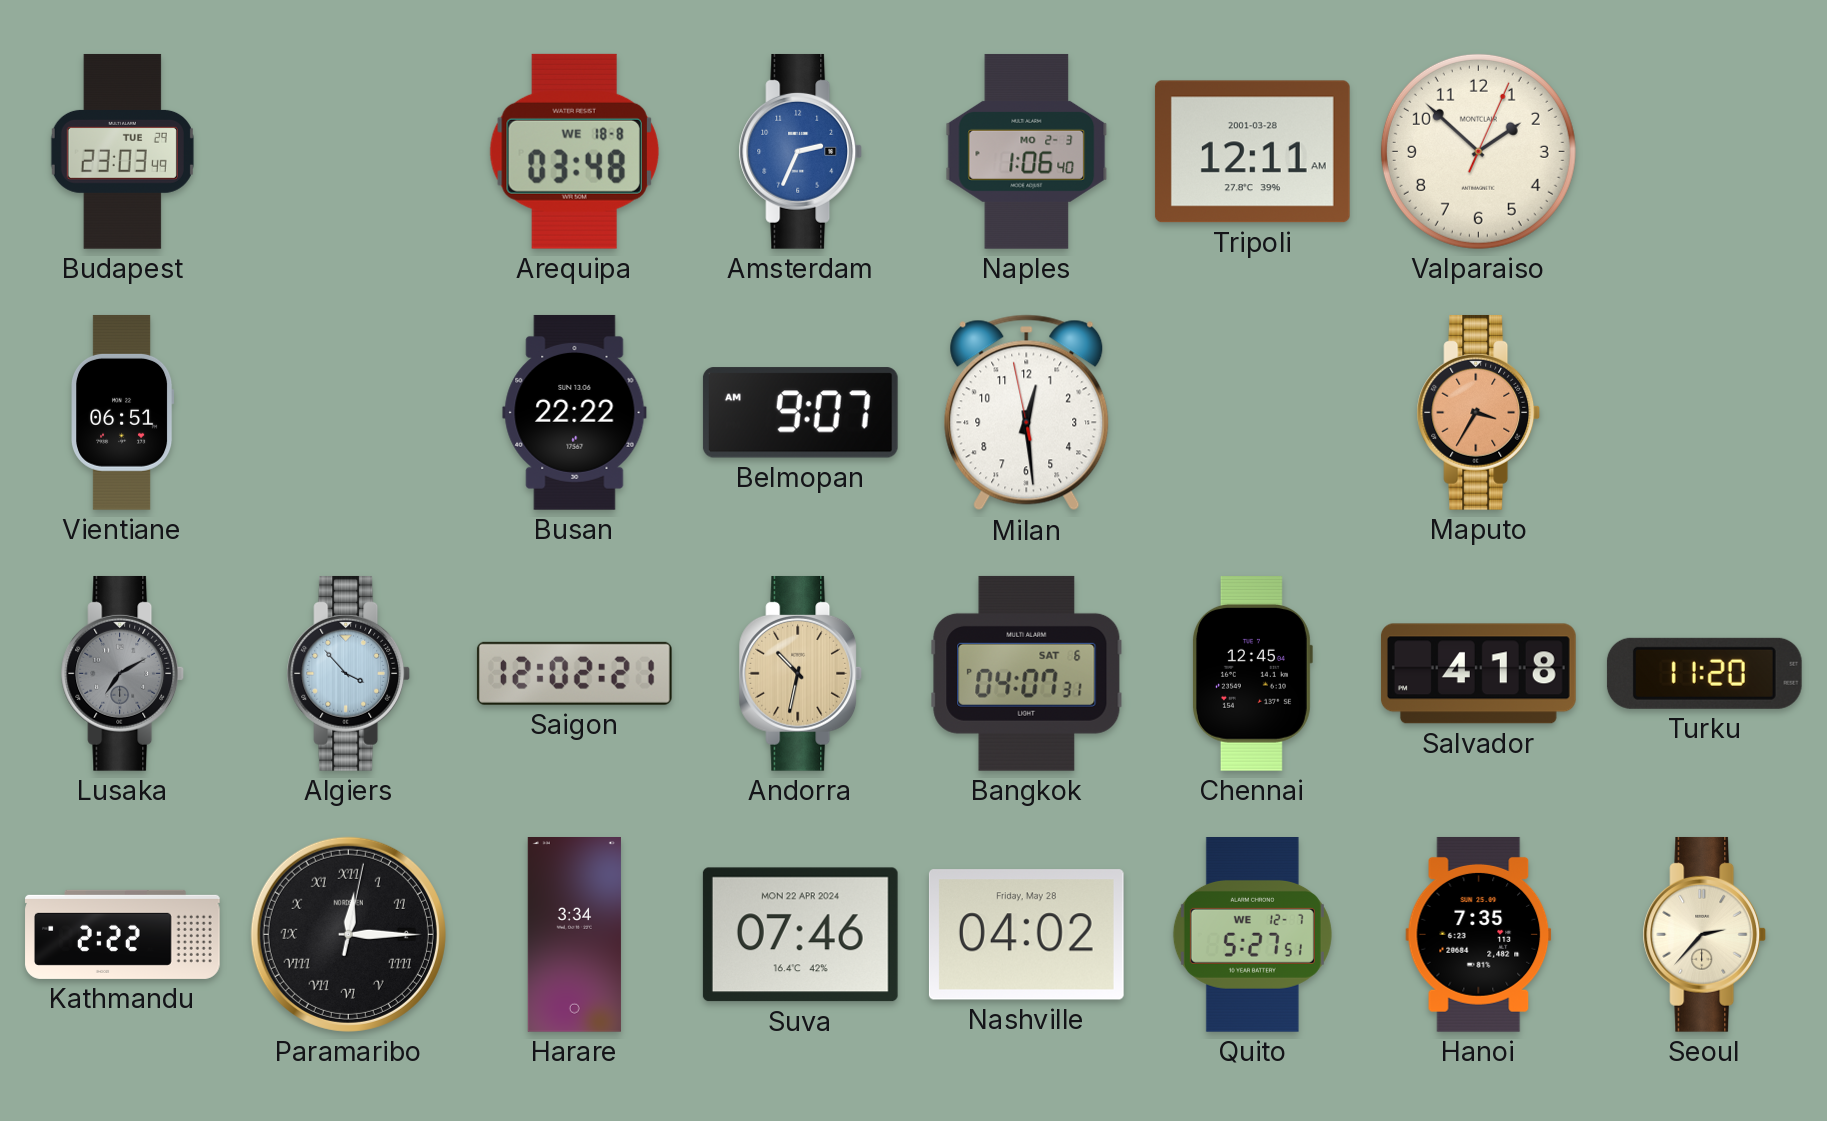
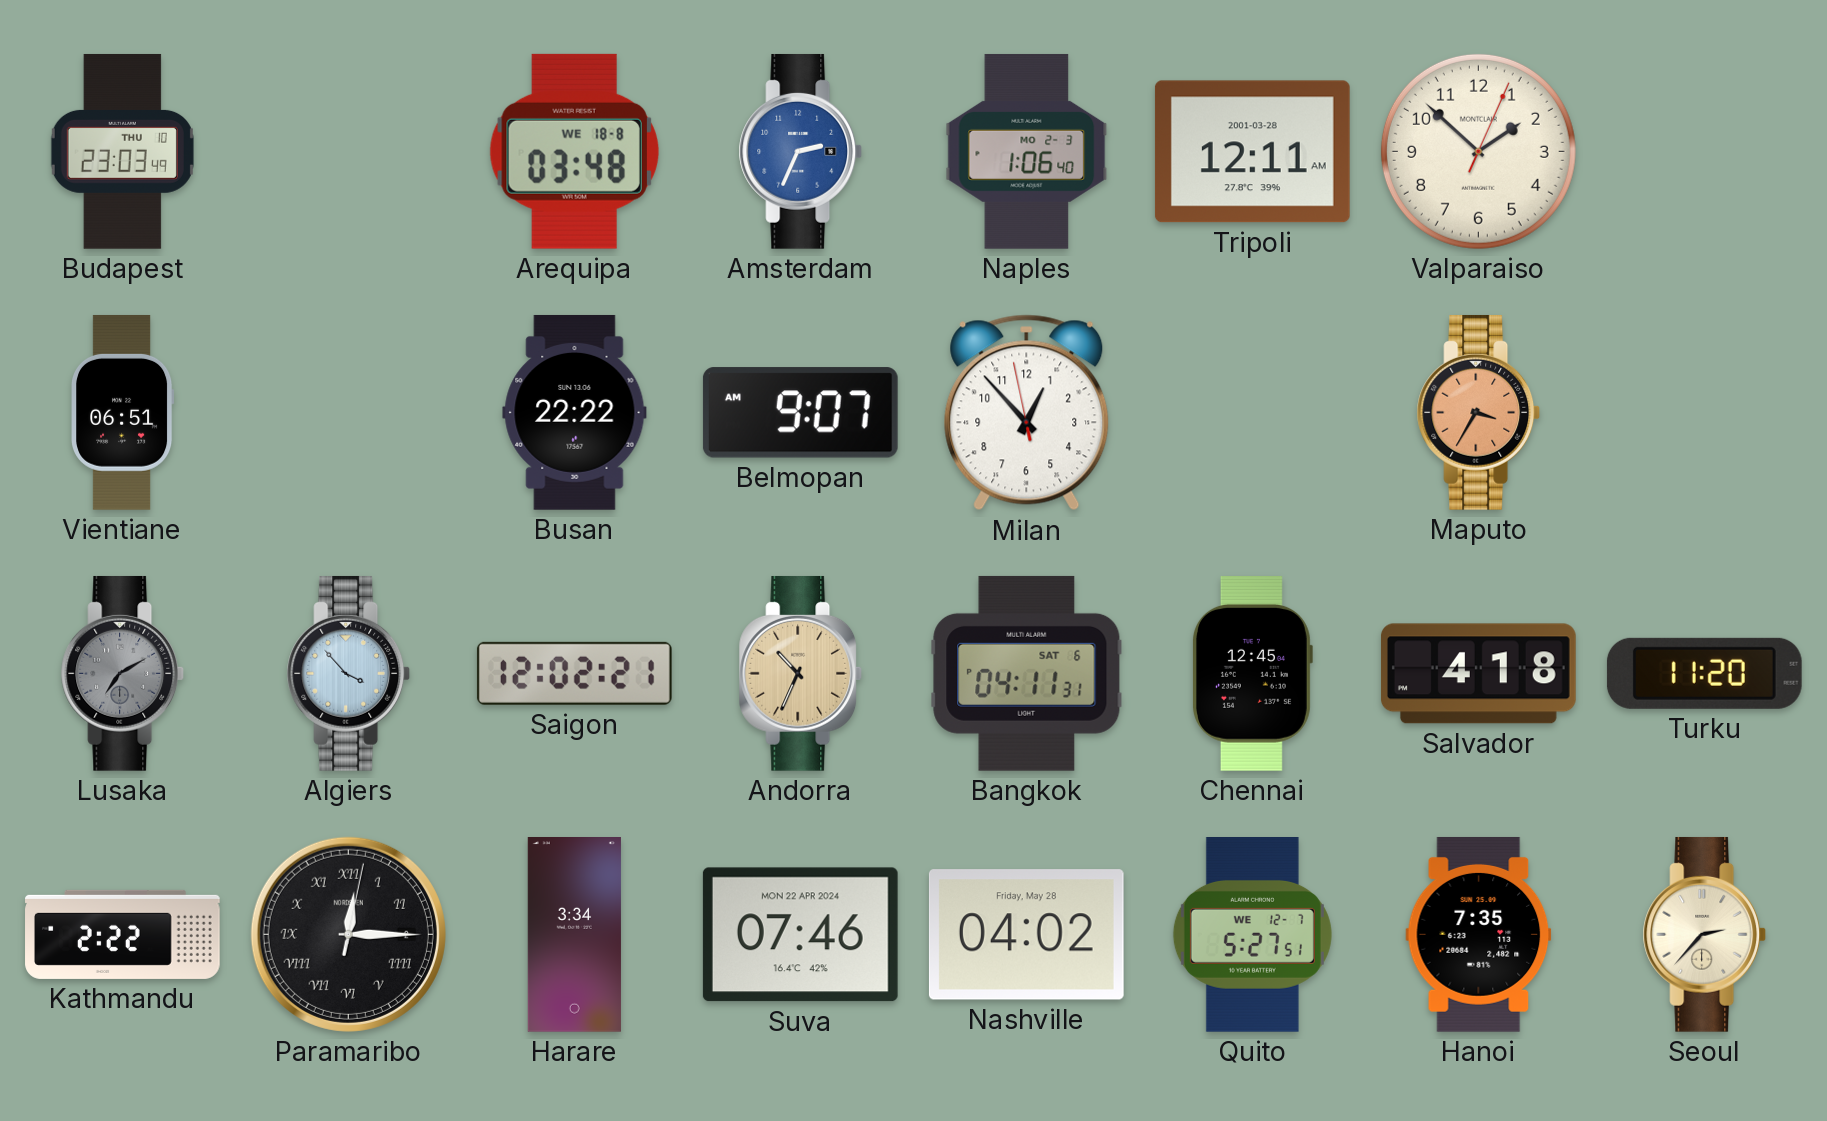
Budapest date: TUE 29 -> THU 10 (122, 152)
Milan: 12:28 -> 12:52 (1027, 413)
Andorra: 10:32 -> 10:34 (801, 673)
Bangkok: 04:07 -> 04:11 (1027, 673)
